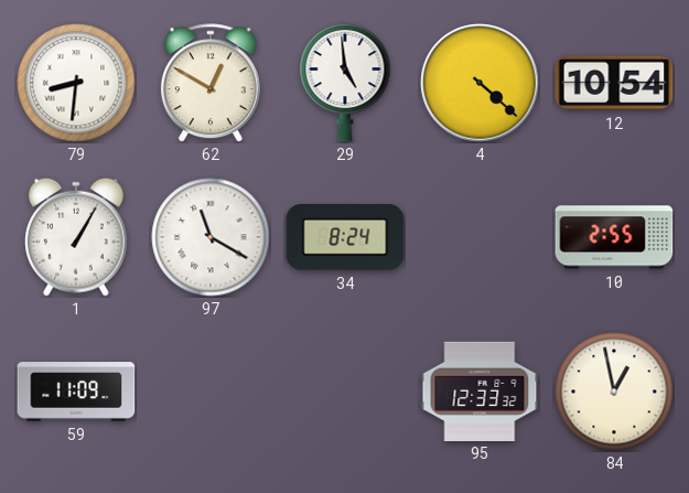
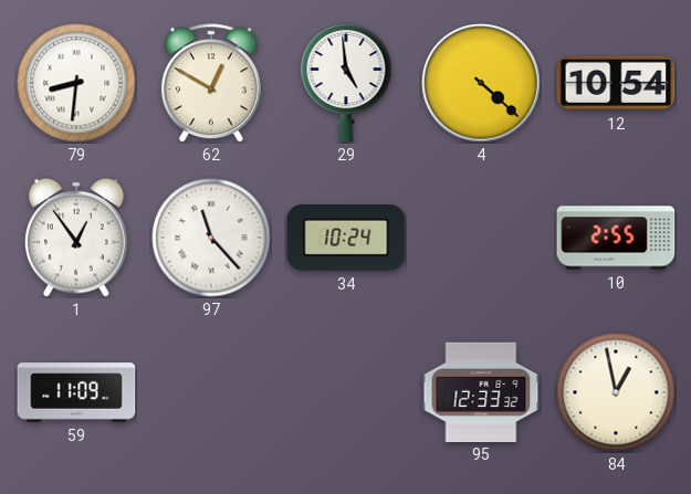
1: 1:05 -> 12:54 (77, 238)
97: 11:20 -> 11:23 (211, 238)
34: 8:24 -> 10:24 (346, 239)
